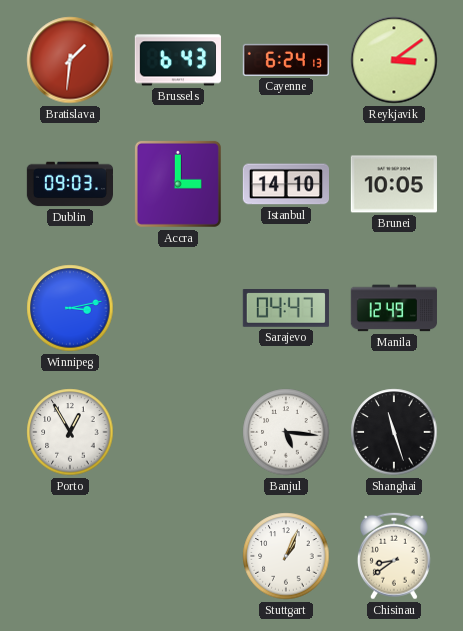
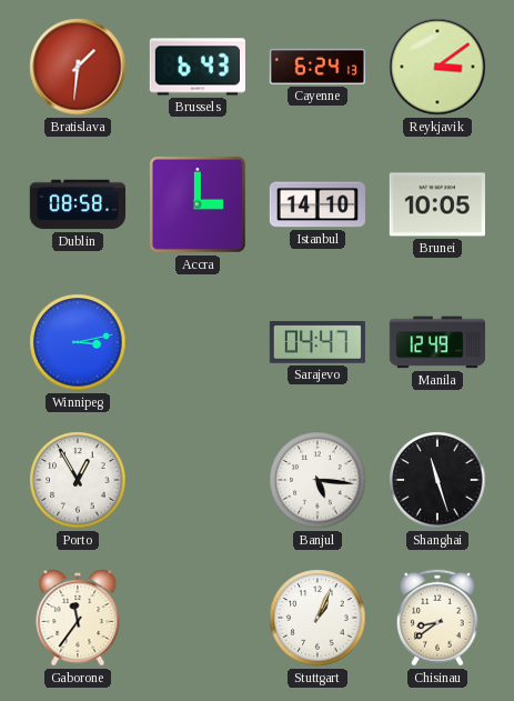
Dublin: 09:03 -> 08:58 (77, 204)
Gaborone: none -> 11:36 (78, 618)
